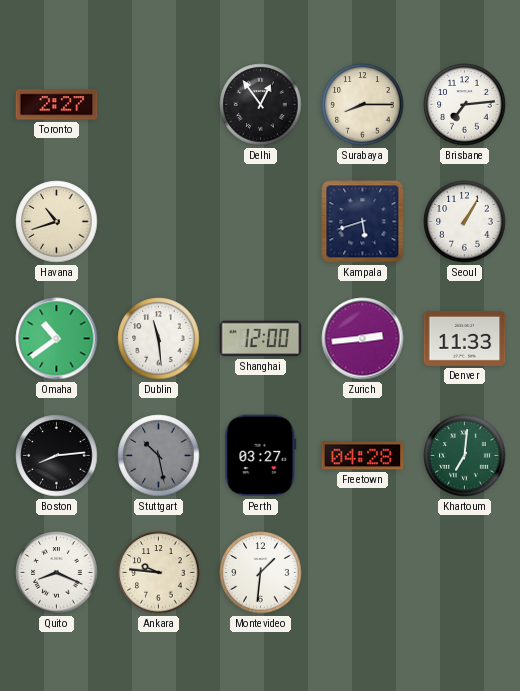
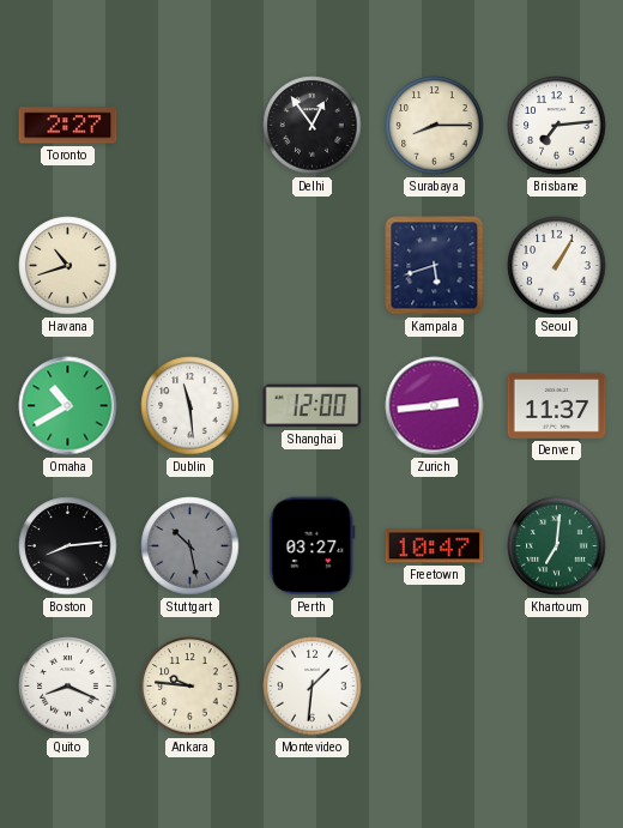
Omaha: 10:39 -> 10:40 (68, 406)
Denver: 11:33 -> 11:37 (557, 405)
Freetown: 04:28 -> 10:47 (435, 546)
